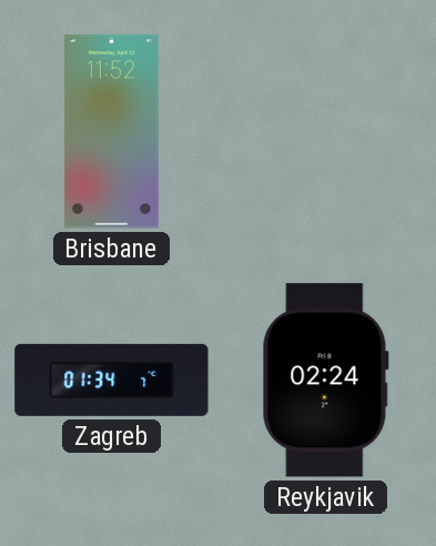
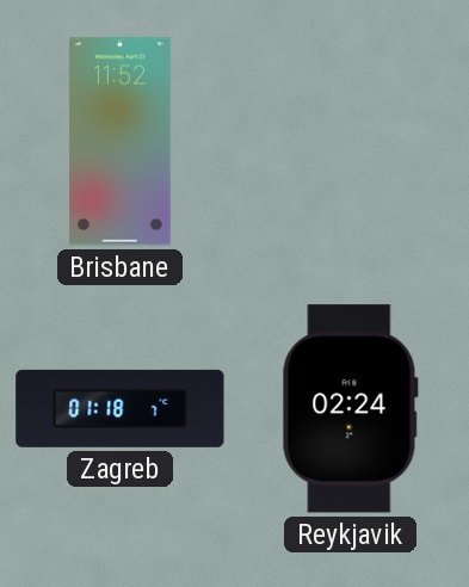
Zagreb: 01:34 -> 01:18 (121, 408)
